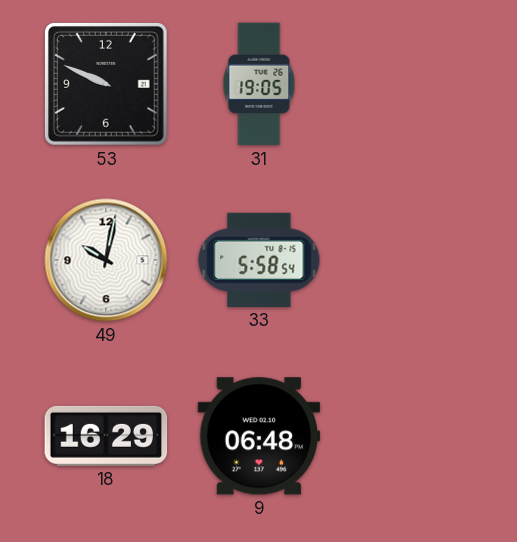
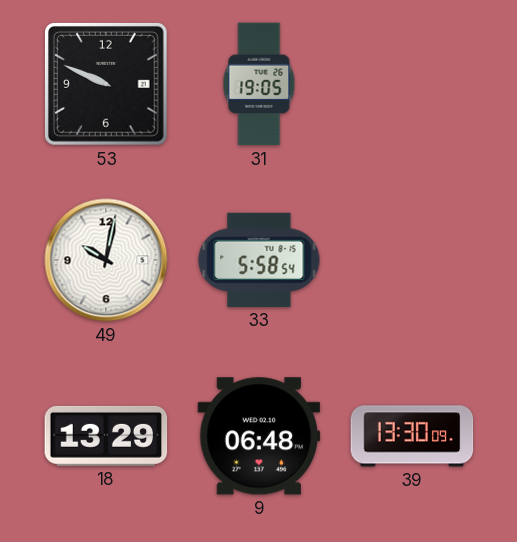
18: 16:29 -> 13:29 (106, 436)
39: none -> 13:30 (412, 436)
